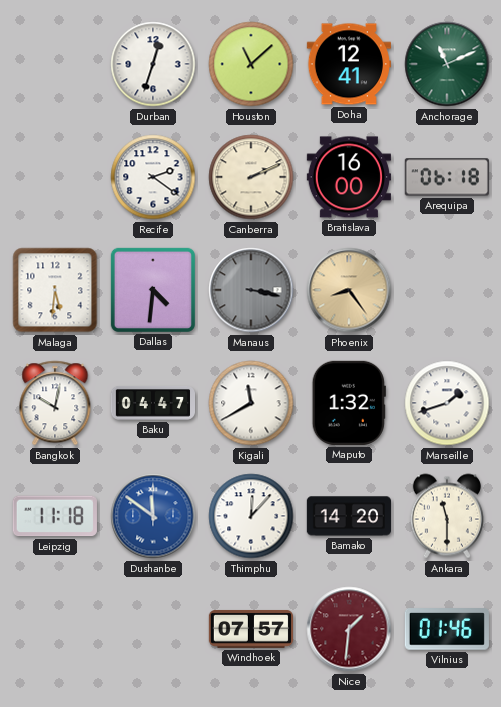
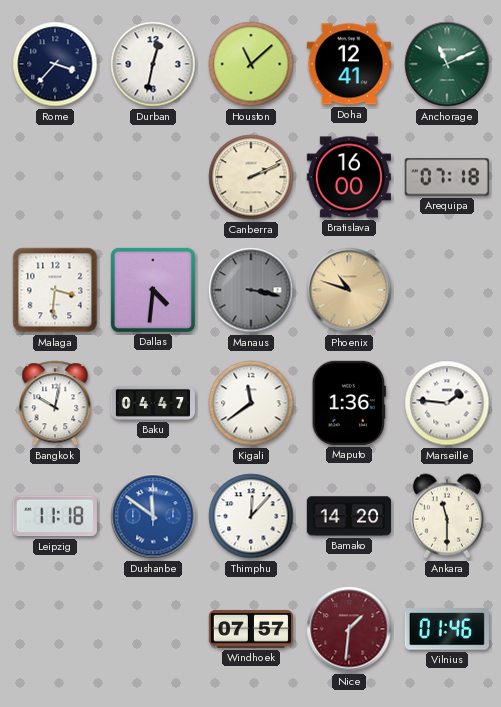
Rome: none -> 3:37 (55, 64)
Durban: 12:33 -> 12:32 (153, 64)
Recife: 2:21 -> none (153, 177)
Arequipa: 06:18 -> 07:18 (447, 177)
Malaga: 5:31 -> 3:31 (55, 290)
Phoenix: 8:24 -> 10:48 (349, 290)
Kigali: 11:40 -> 11:39 (251, 403)
Maputo: 1:32 -> 1:36 (349, 403)
Marseille: 1:42 -> 1:46 (447, 403)
